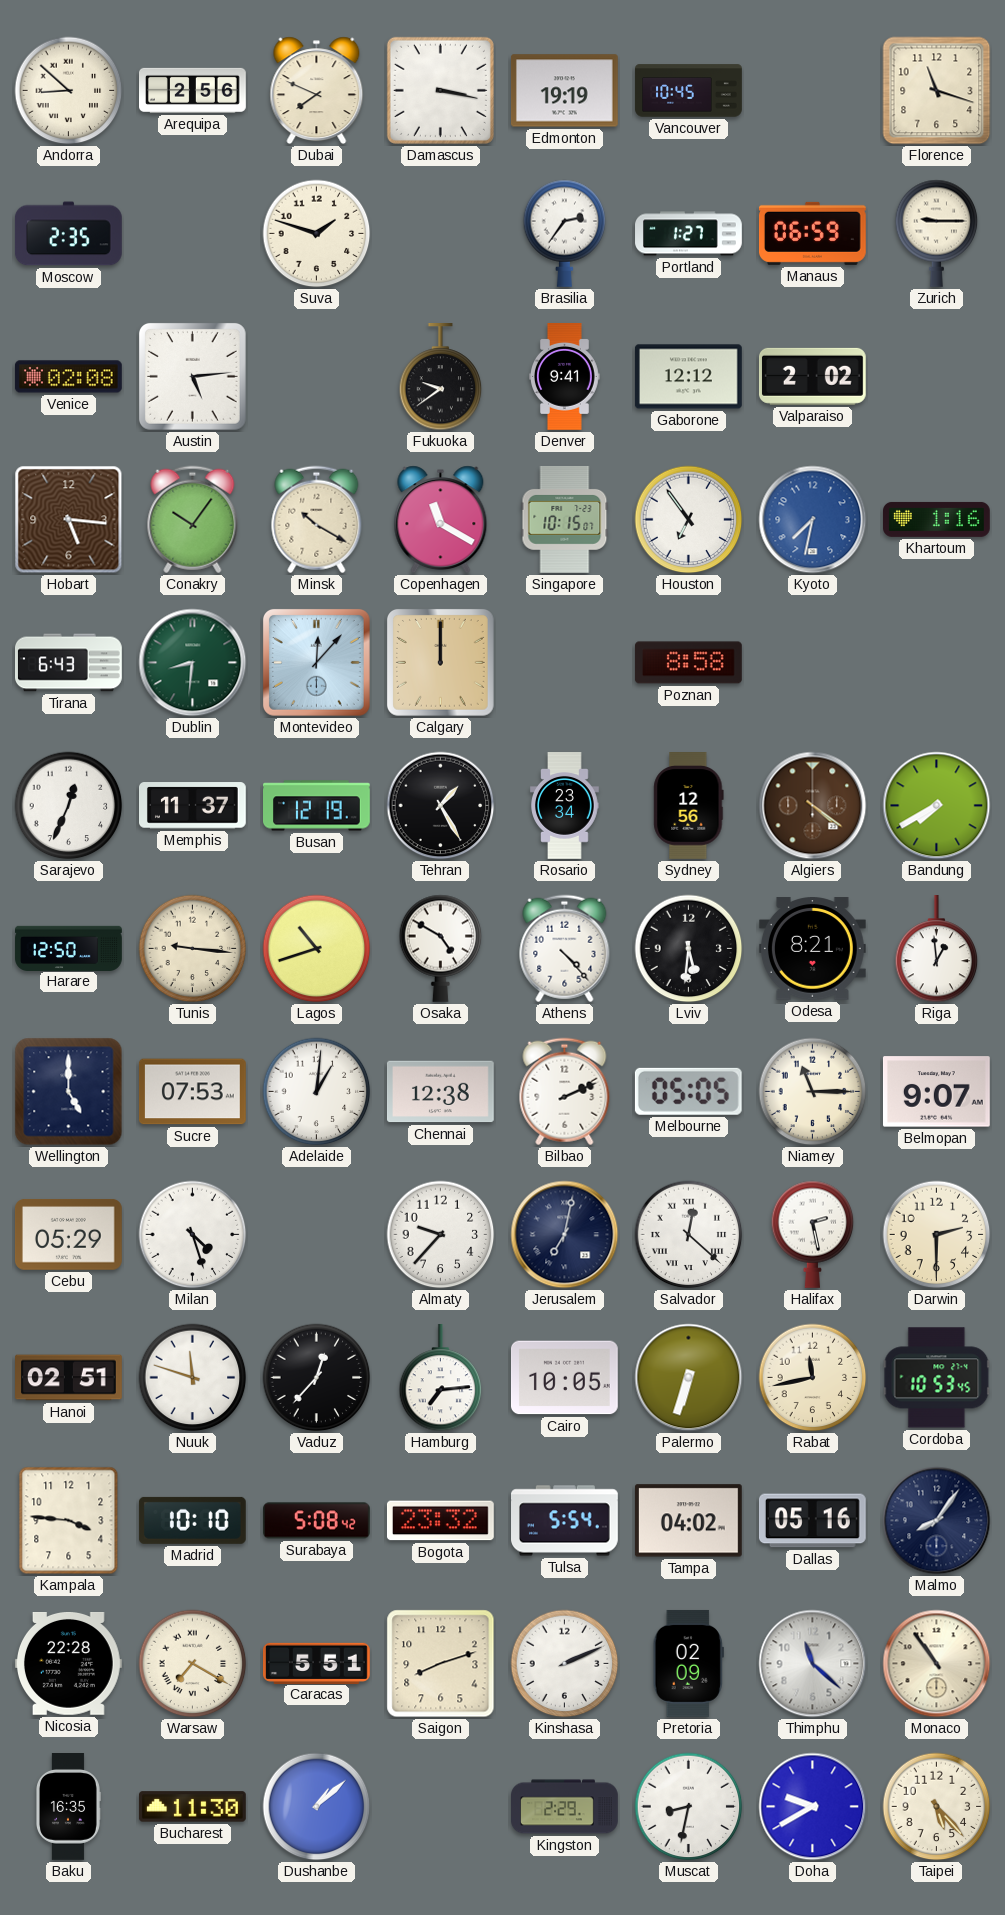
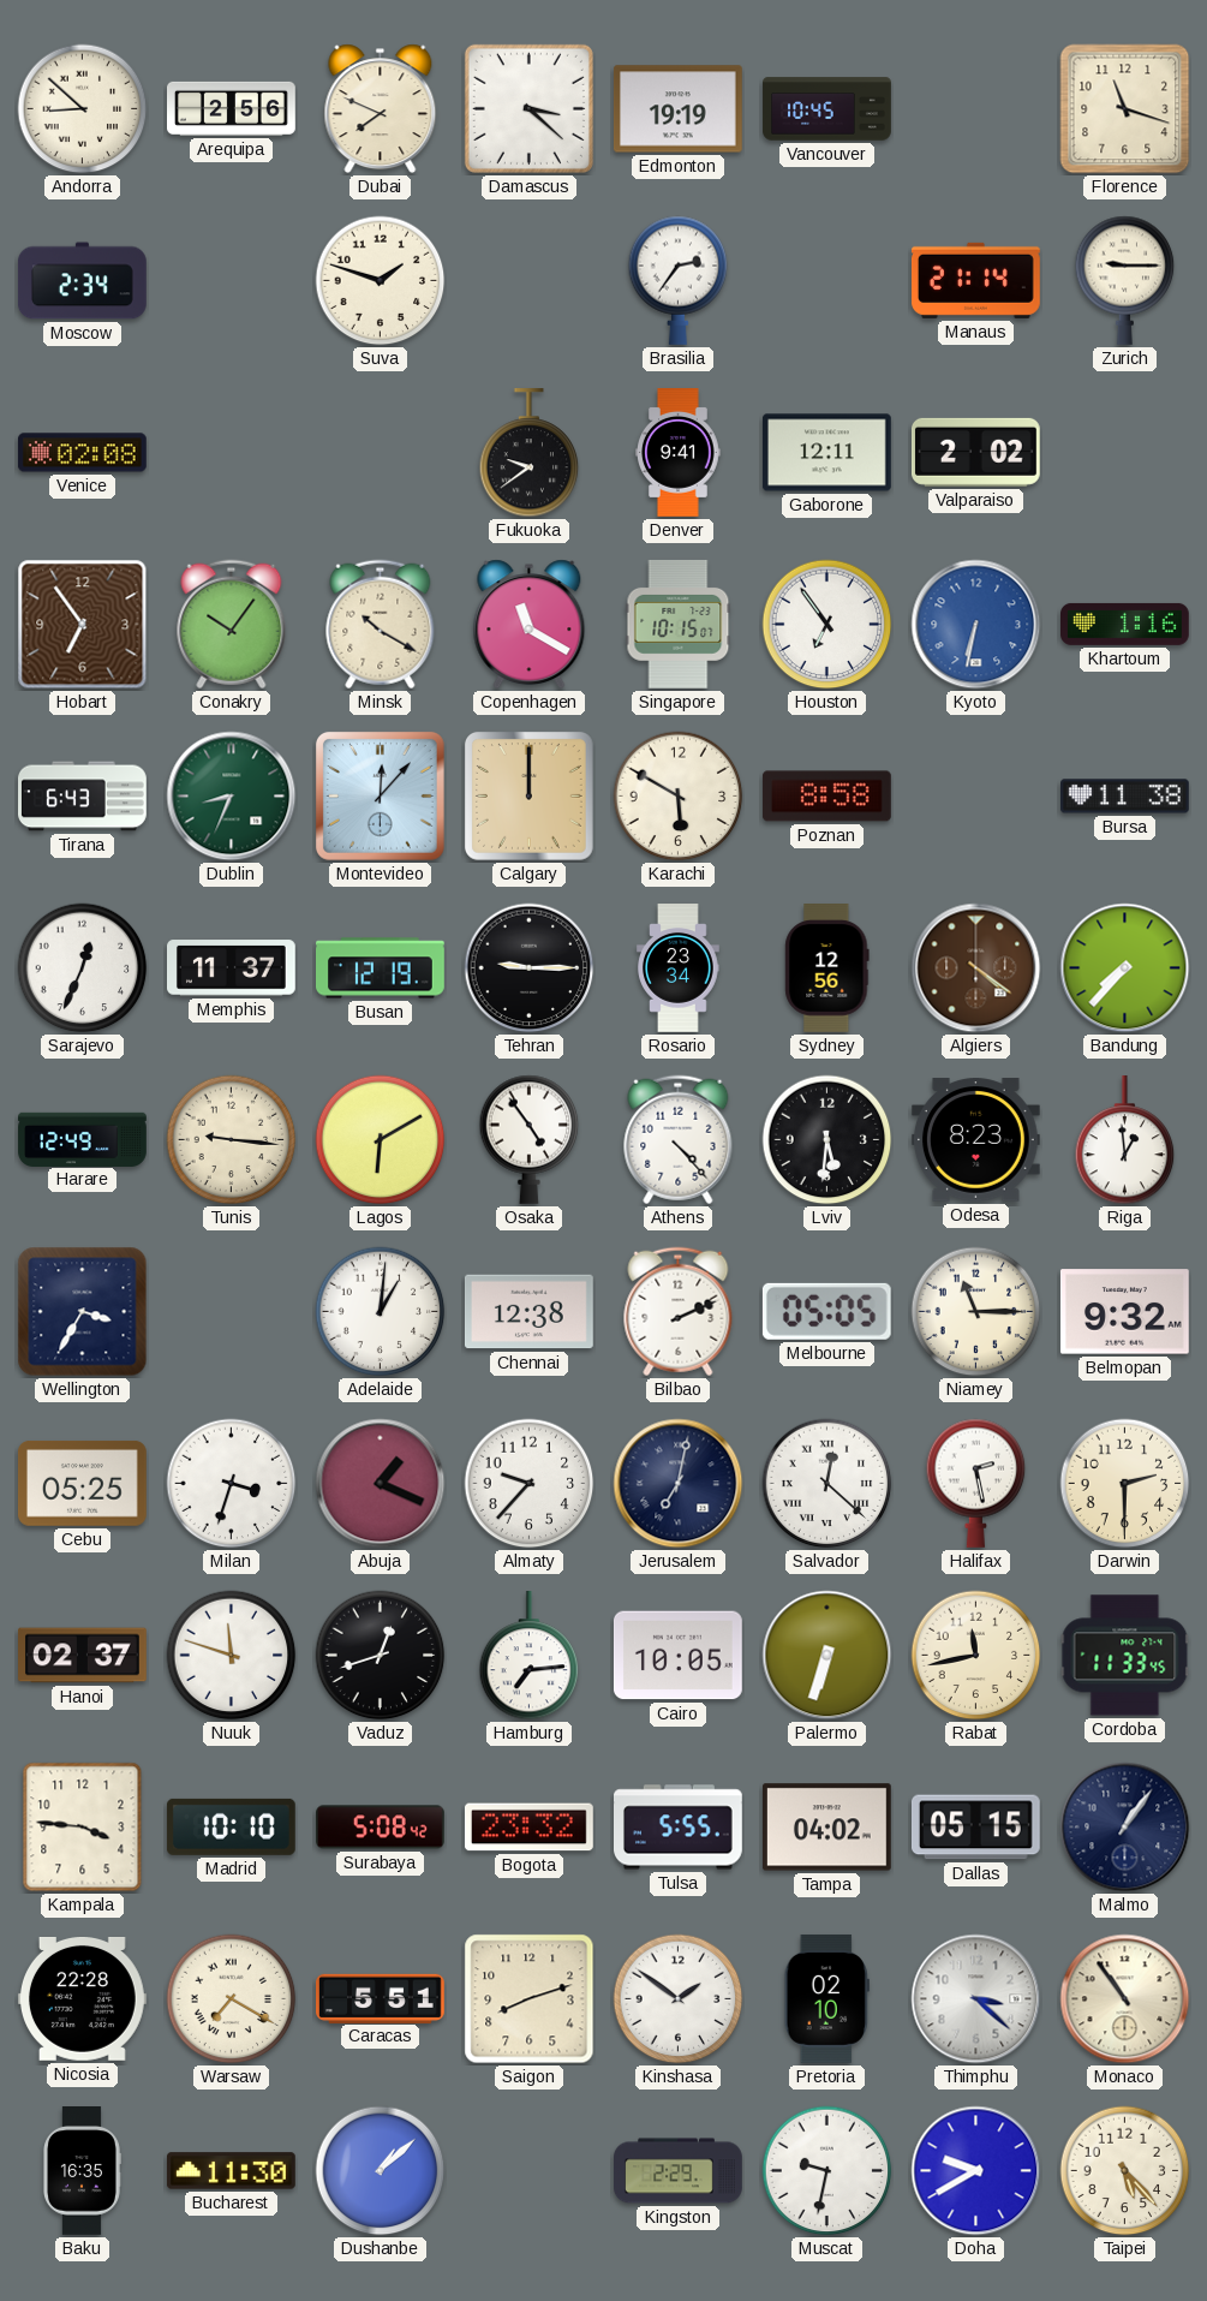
Damascus: 3:17 -> 3:22 (528, 108)
Moscow: 2:35 -> 2:34 (83, 281)
Portland: 1:27 -> none (689, 234)
Manaus: 06:59 -> 21:14 (975, 280)
Austin: 5:14 -> none (193, 377)
Gaborone: 12:12 -> 12:11 (826, 453)
Hobart: 5:16 -> 6:54 (83, 625)
Kyoto: 7:32 -> 6:32 (976, 625)
Dublin: 8:31 -> 8:34 (232, 797)
Karachi: none -> 5:50 (679, 797)
Bursa: none -> 11:38 (1125, 797)
Tehran: 1:25 -> 9:15 (530, 968)
Bandung: 7:40 -> 7:37 (1125, 968)
Harare: 12:50 -> 12:49 (83, 1139)
Lagos: 10:42 -> 6:10 (381, 1140)
Osaka: 4:50 -> 4:54 (530, 1139)
Odesa: 8:21 -> 8:23 (975, 1140)
Wellington: 5:00 -> 3:35 (83, 1312)
Sucre: 07:53 -> none (192, 1092)
Belmopan: 9:07 -> 9:32 (1124, 1312)
Cebu: 05:29 -> 05:25 (82, 1484)
Milan: 4:27 -> 3:33 (232, 1484)
Abuja: none -> 1:19 (381, 1484)
Hanoi: 02:51 -> 02:37 (83, 1656)
Vaduz: 12:37 -> 12:42 (381, 1656)
Cordoba: 10:53 -> 11:33 (1125, 1656)
Tulsa: 5:54 -> 5:55 (679, 1828)
Dallas: 05:16 -> 05:15 (975, 1828)
Malmo: 8:06 -> 1:06 (1125, 1828)
Kinshasa: 2:11 -> 1:51 (679, 1999)
Pretoria: 02:09 -> 02:10 (826, 1998)
Thimphu: 11:22 -> 3:22 (976, 1999)
Muscat: 8:32 -> 9:32 (827, 2171)
